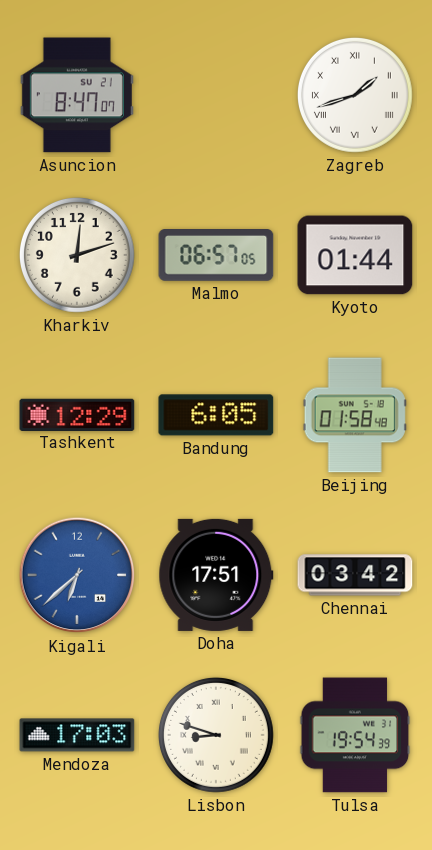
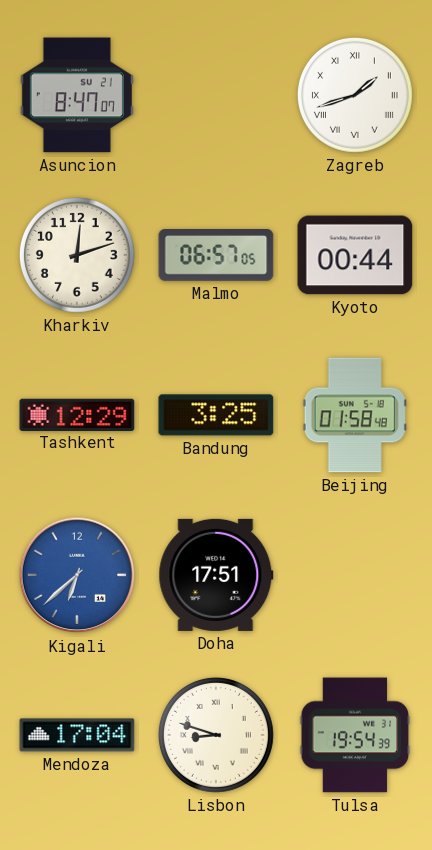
Kyoto: 01:44 -> 00:44 (355, 255)
Bandung: 6:05 -> 3:25 (216, 415)
Chennai: 03:42 -> none (355, 575)
Mendoza: 17:03 -> 17:04 (77, 735)
